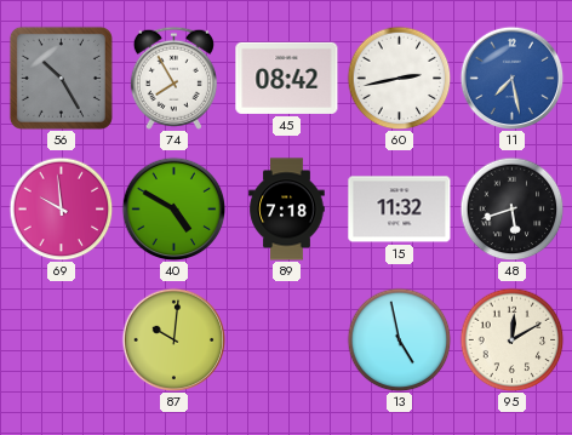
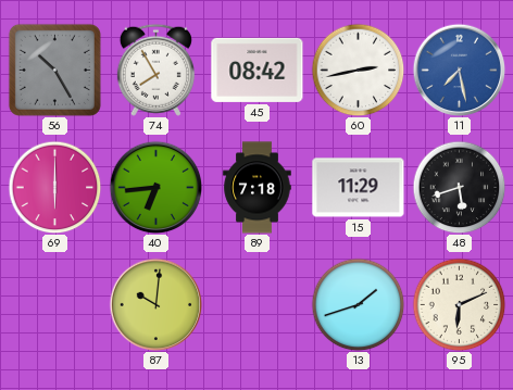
69: 9:59 -> 6:00 (54, 187)
40: 4:50 -> 6:44 (155, 187)
15: 11:32 -> 11:29 (359, 188)
13: 4:58 -> 1:42 (358, 304)
95: 12:10 -> 6:11 (459, 304)
